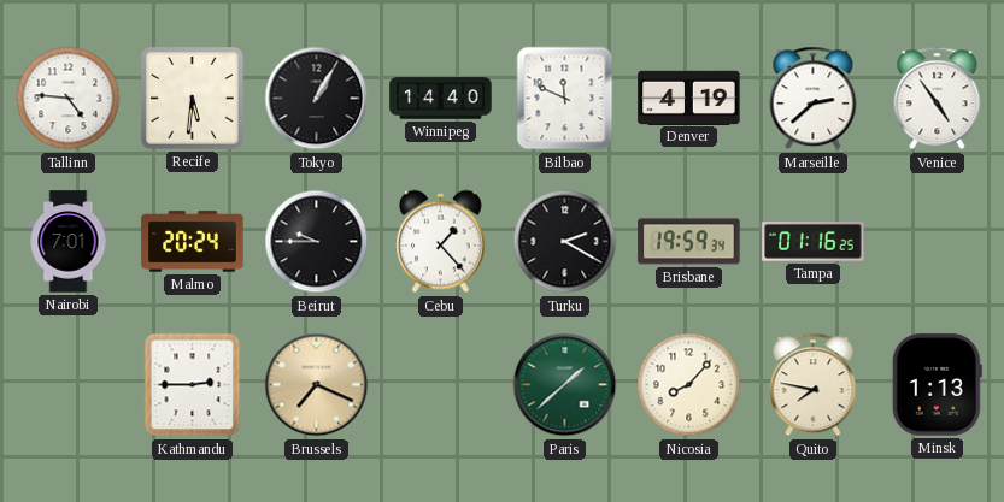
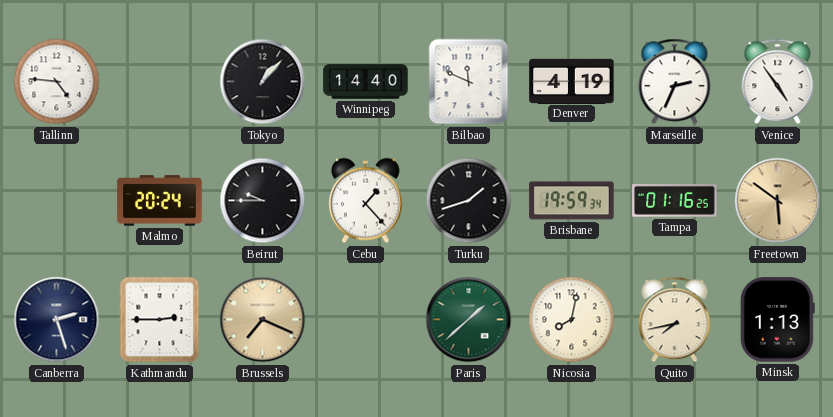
Recife: 5:31 -> none (192, 98)
Tokyo: 1:05 -> 1:07 (263, 82)
Marseille: 2:38 -> 2:34 (675, 82)
Nairobi: 7:01 -> none (69, 242)
Turku: 2:20 -> 1:42 (469, 201)
Freetown: none -> 5:51 (778, 201)
Canberra: none -> 2:27 (57, 320)
Nicosia: 8:07 -> 8:02 (572, 320)
Quito: 7:47 -> 7:43 (675, 320)
